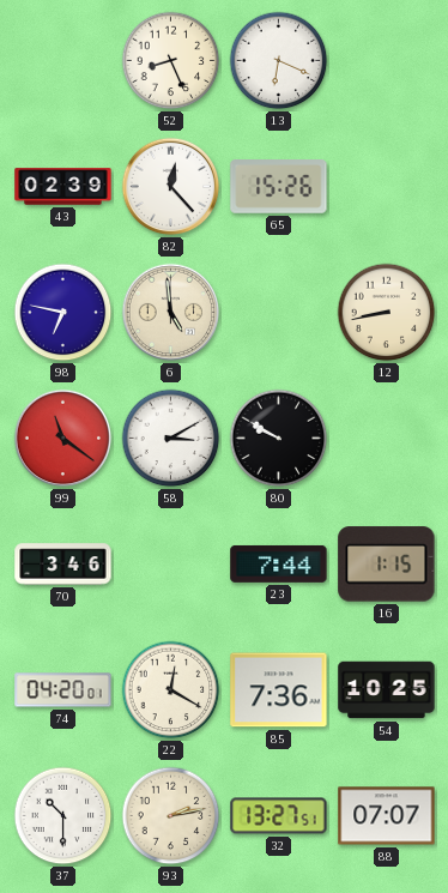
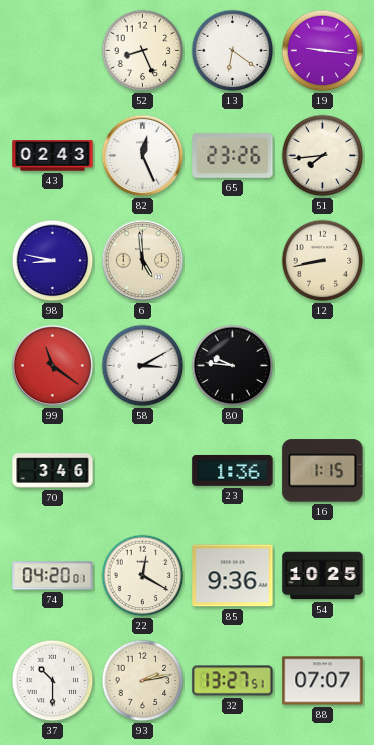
13: 6:19 -> 6:21 (233, 51)
19: none -> 9:16 (323, 51)
43: 02:39 -> 02:43 (53, 156)
82: 12:23 -> 12:26 (143, 156)
65: 15:26 -> 23:26 (233, 156)
51: none -> 7:44 (323, 156)
98: 6:47 -> 8:47 (53, 261)
80: 9:50 -> 9:46 (233, 366)
23: 7:44 -> 1:36 (233, 470)
85: 7:36 -> 9:36 (233, 576)
